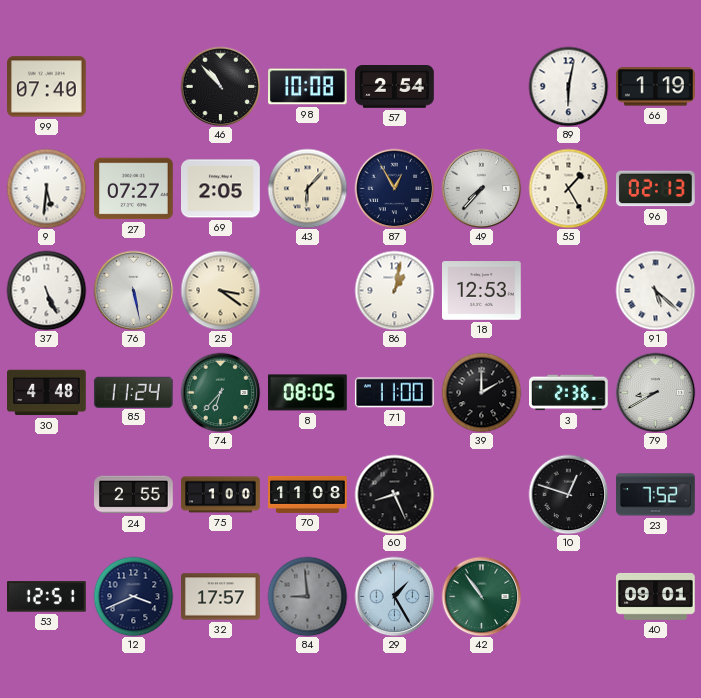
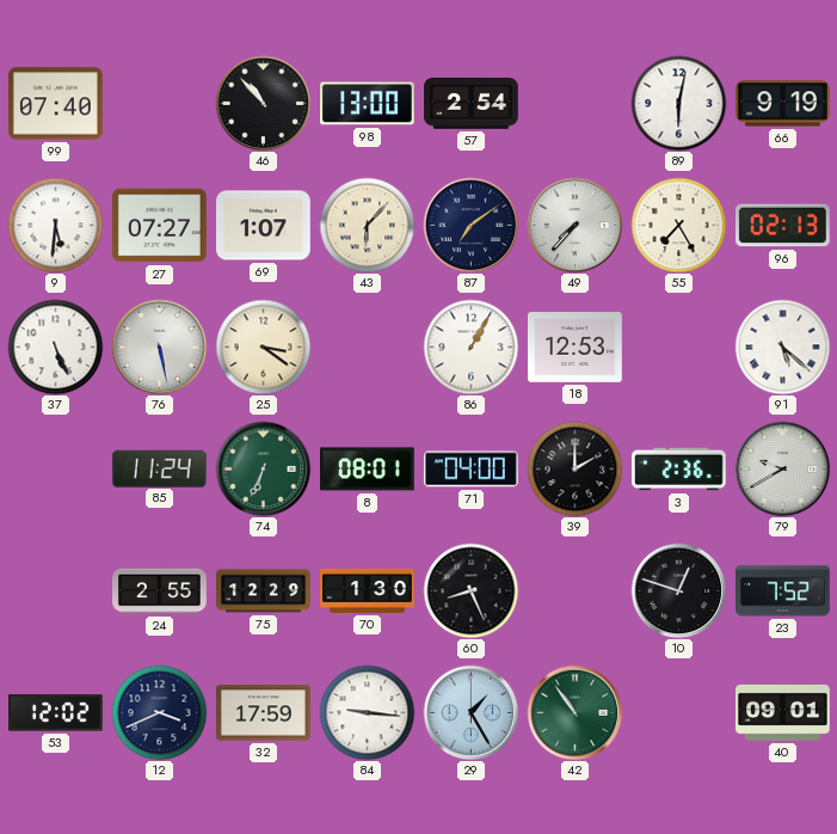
98: 10:08 -> 13:00 (368, 104)
66: 1:19 -> 9:19 (783, 104)
69: 2:05 -> 1:07 (264, 226)
87: 12:55 -> 7:09 (470, 225)
55: 1:25 -> 7:25 (678, 225)
86: 1:02 -> 1:05 (470, 347)
30: 4:48 -> none (47, 393)
74: 6:37 -> 6:34 (263, 468)
8: 08:05 -> 08:01 (368, 470)
71: 11:00 -> 04:00 (470, 470)
79: 8:40 -> 9:40 (782, 468)
75: 1:00 -> 12:29 (264, 591)
70: 11:08 -> 1:30 (368, 590)
53: 12:51 -> 12:02 (56, 713)
32: 17:57 -> 17:59 (264, 713)
84: 8:59 -> 9:16 (367, 712)
84 dial: grey -> white (367, 712)
